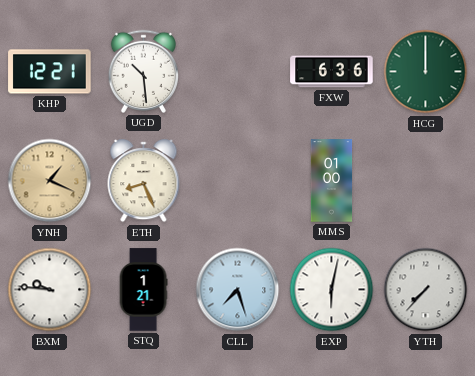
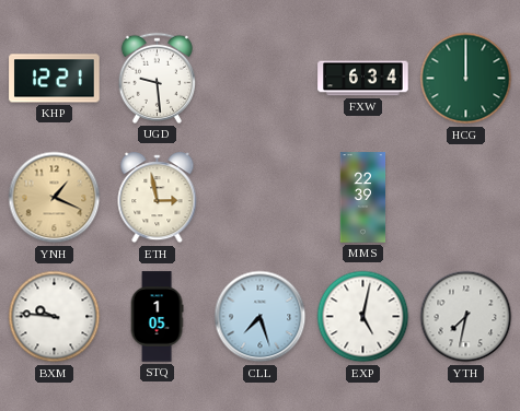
UGD: 10:29 -> 9:29 (157, 78)
FXW: 6:36 -> 6:34 (363, 79)
ETH: 8:26 -> 2:58 (158, 198)
MMS: 01:00 -> 22:39 (363, 198)
STQ: 1:21 -> 1:05 (157, 317)
EXP: 6:02 -> 5:02 (363, 317)
YTH: 7:37 -> 7:32 (466, 317)
